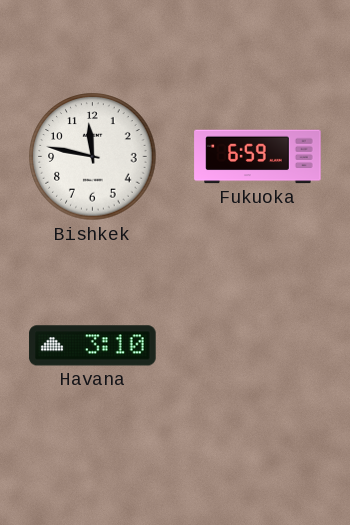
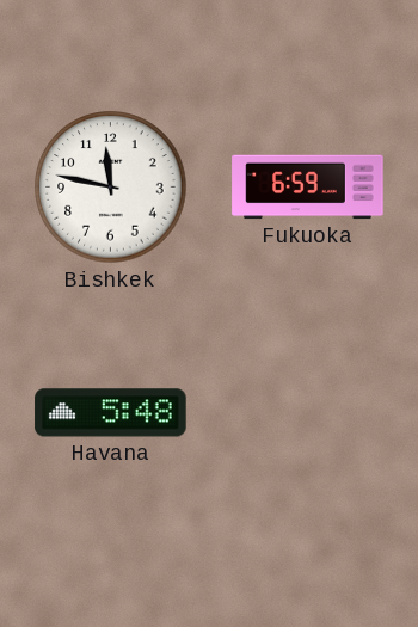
Havana: 3:10 -> 5:48 (111, 413)
